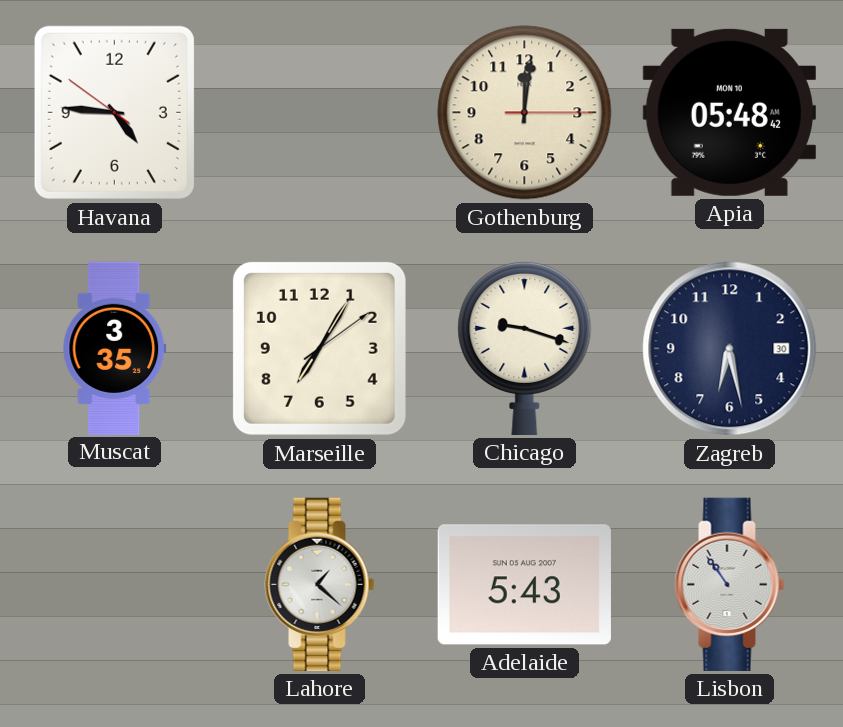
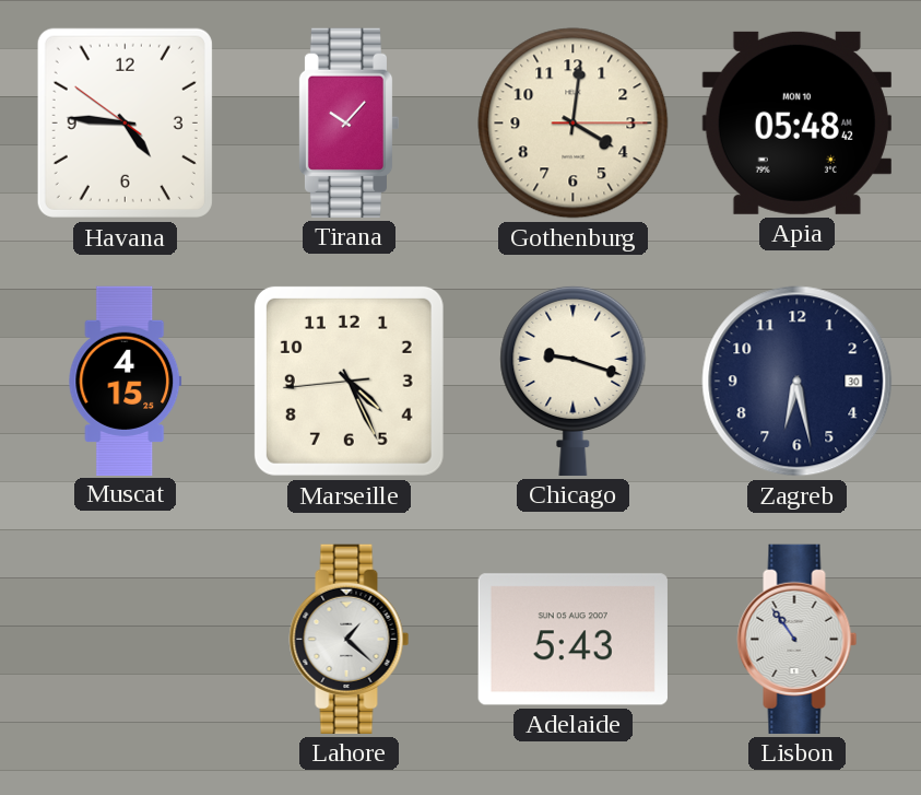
Tirana: none -> 10:07 (349, 122)
Gothenburg: 12:01 -> 4:01 (574, 124)
Muscat: 3:35 -> 4:15 (126, 381)
Marseille: 7:05 -> 4:25 (349, 381)
